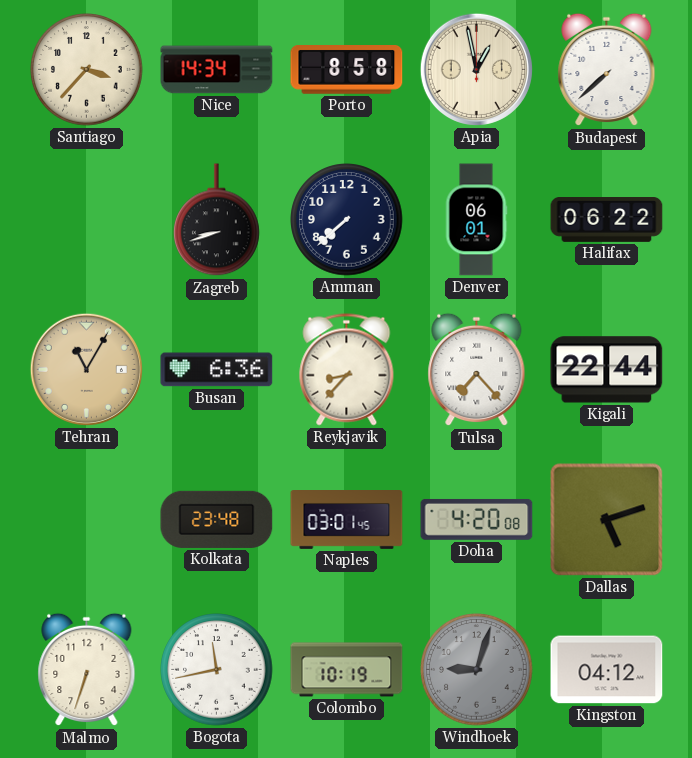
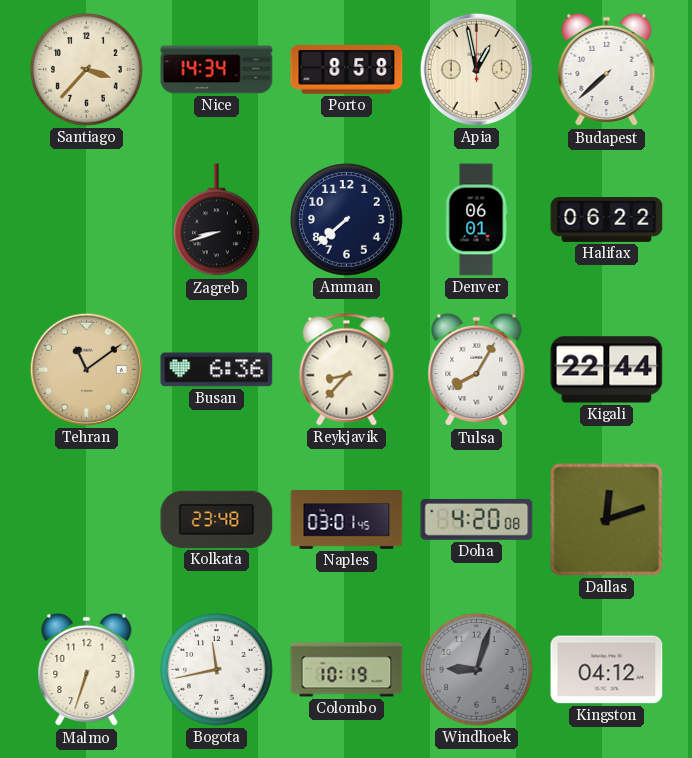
Tehran: 11:05 -> 11:09 (86, 369)
Tulsa: 7:23 -> 8:05 (477, 370)
Dallas: 5:12 -> 12:12 (607, 520)
